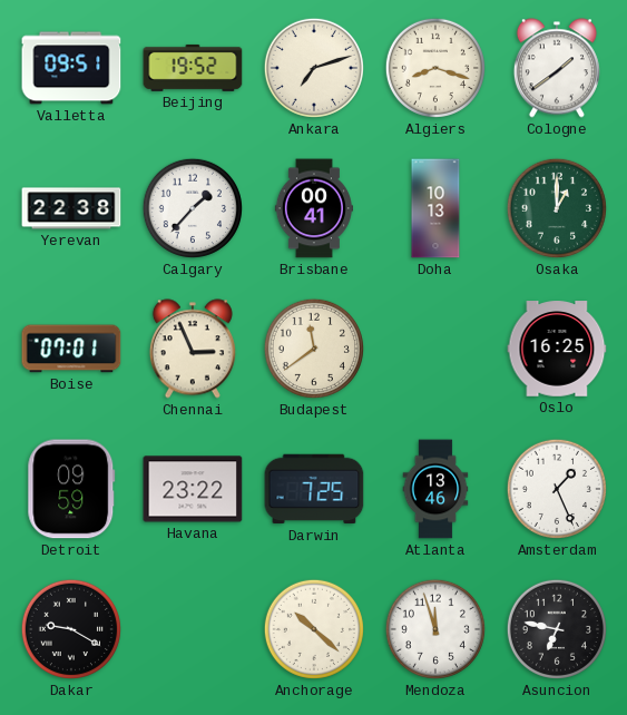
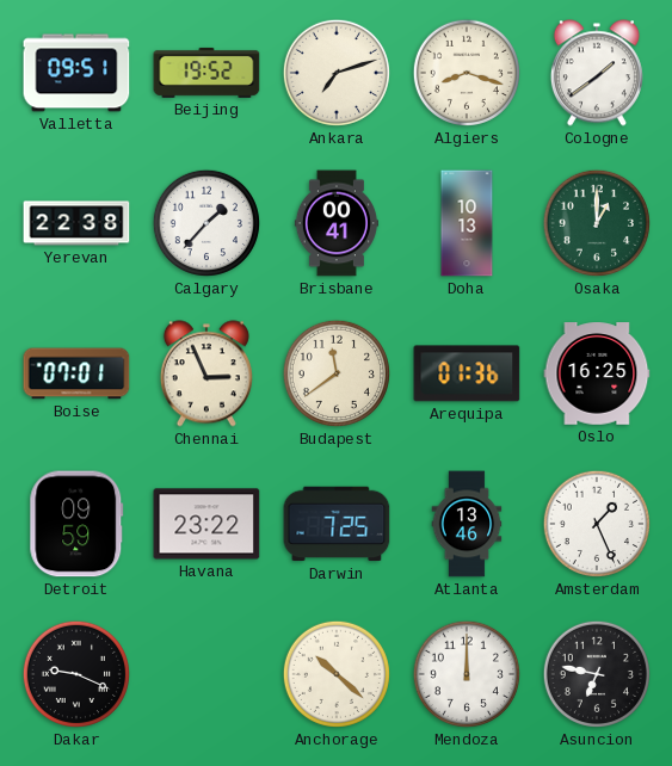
Arequipa: none -> 01:36 (467, 373)
Dakar: 9:20 -> 9:19 (76, 674)
Mendoza: 11:57 -> 12:00 (467, 674)
